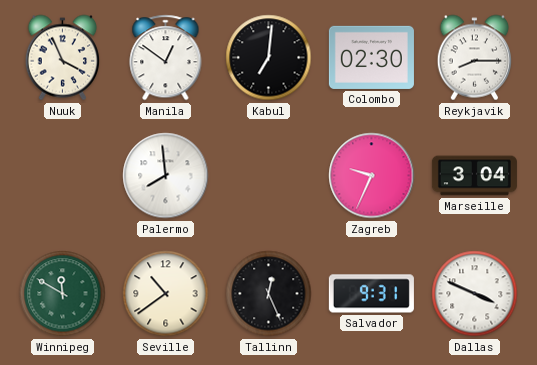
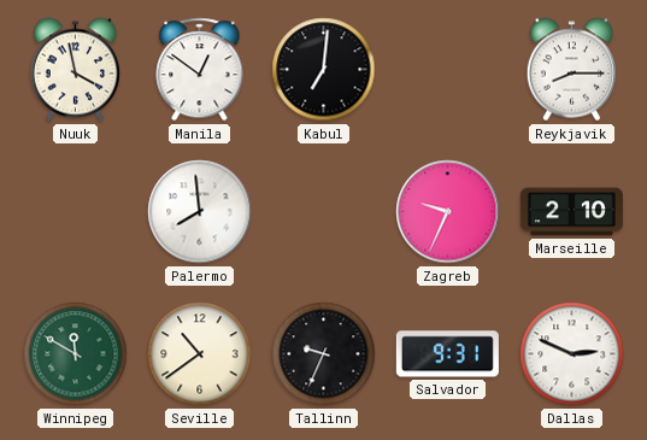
Nuuk: 3:56 -> 3:58 (76, 70)
Colombo: 02:30 -> none (371, 57)
Marseille: 3:04 -> 2:10 (571, 212)
Tallinn: 12:26 -> 9:34 (324, 354)
Dallas: 3:49 -> 2:49 (572, 354)
